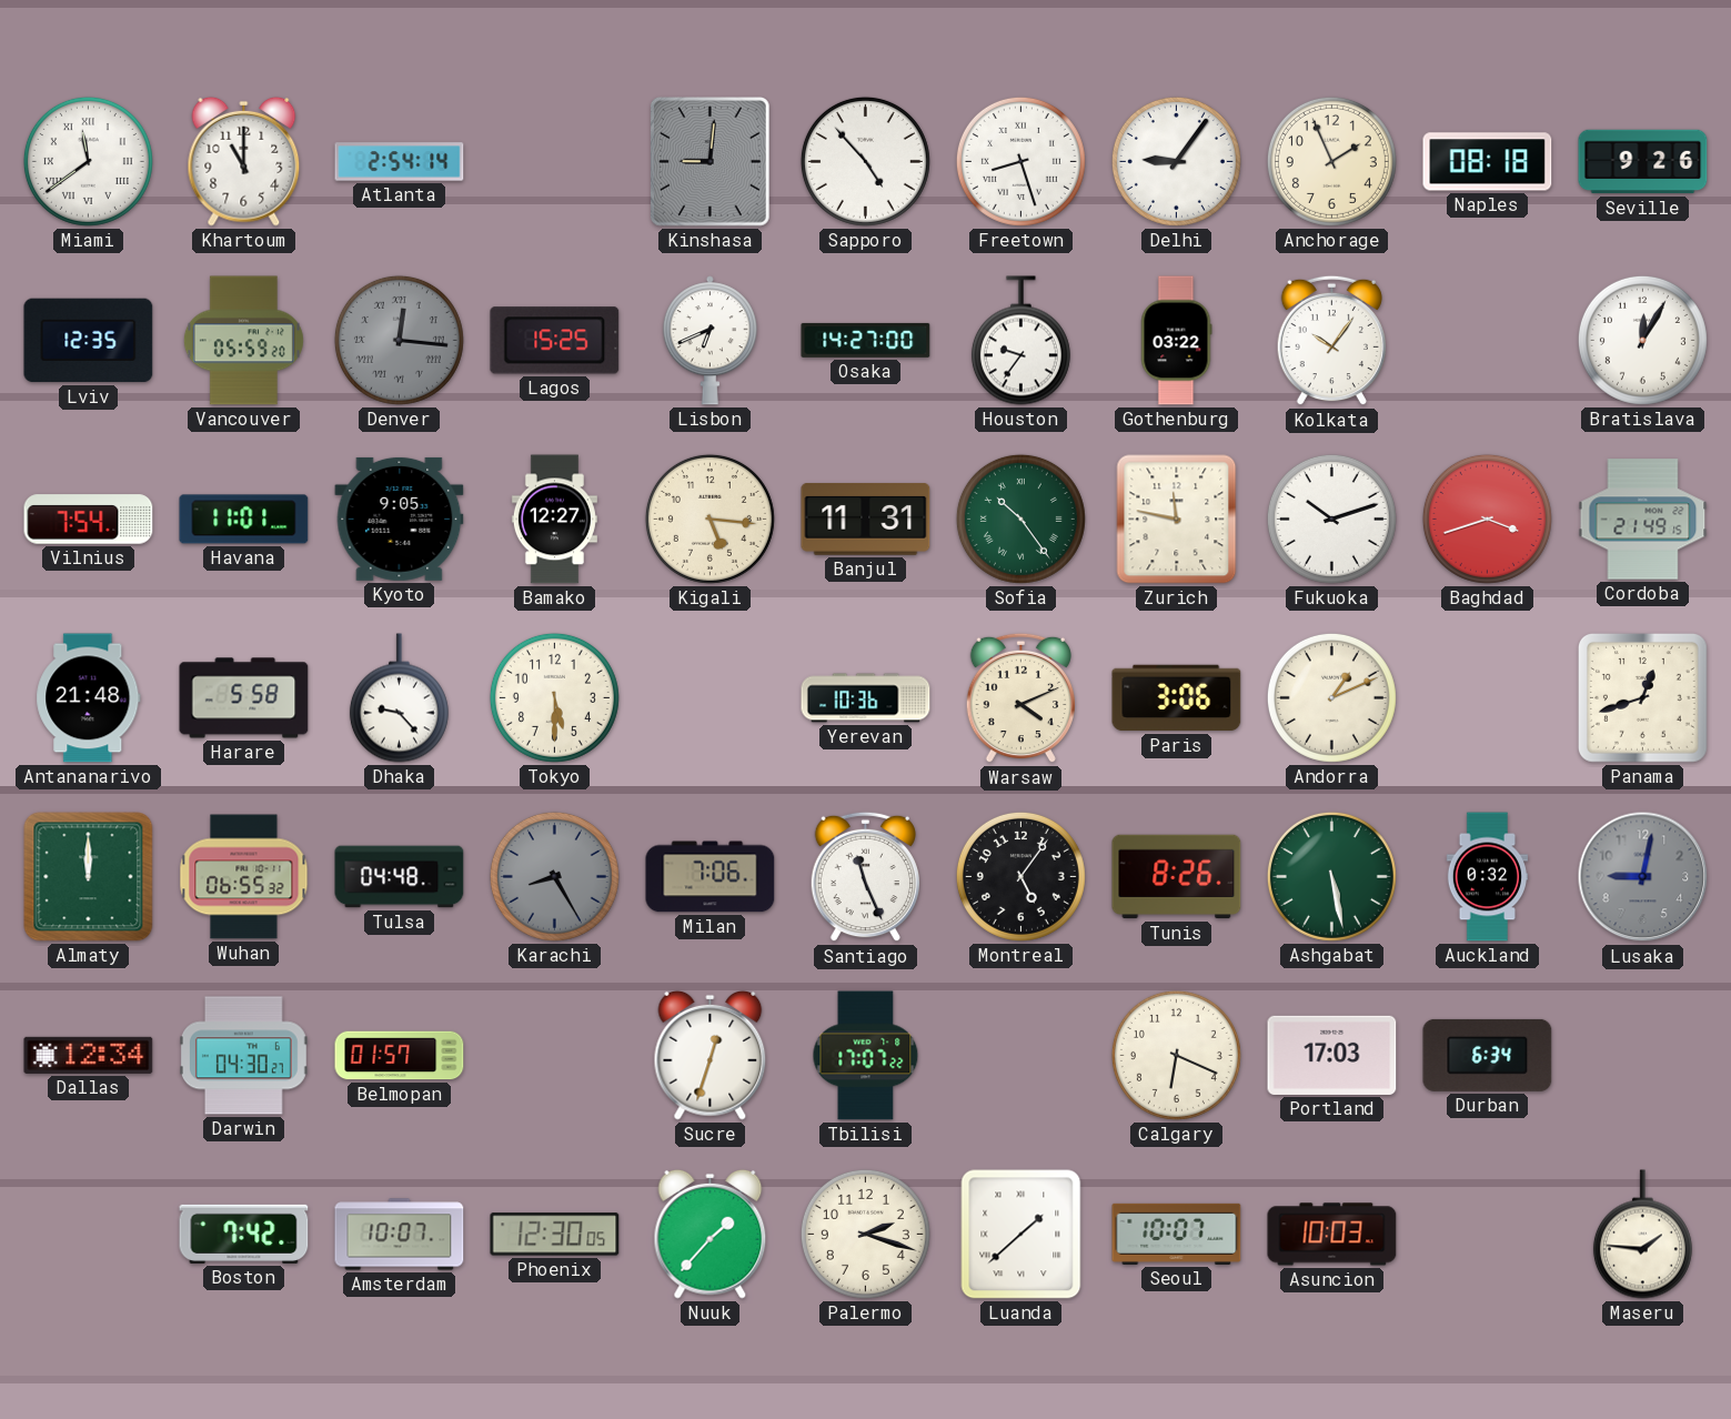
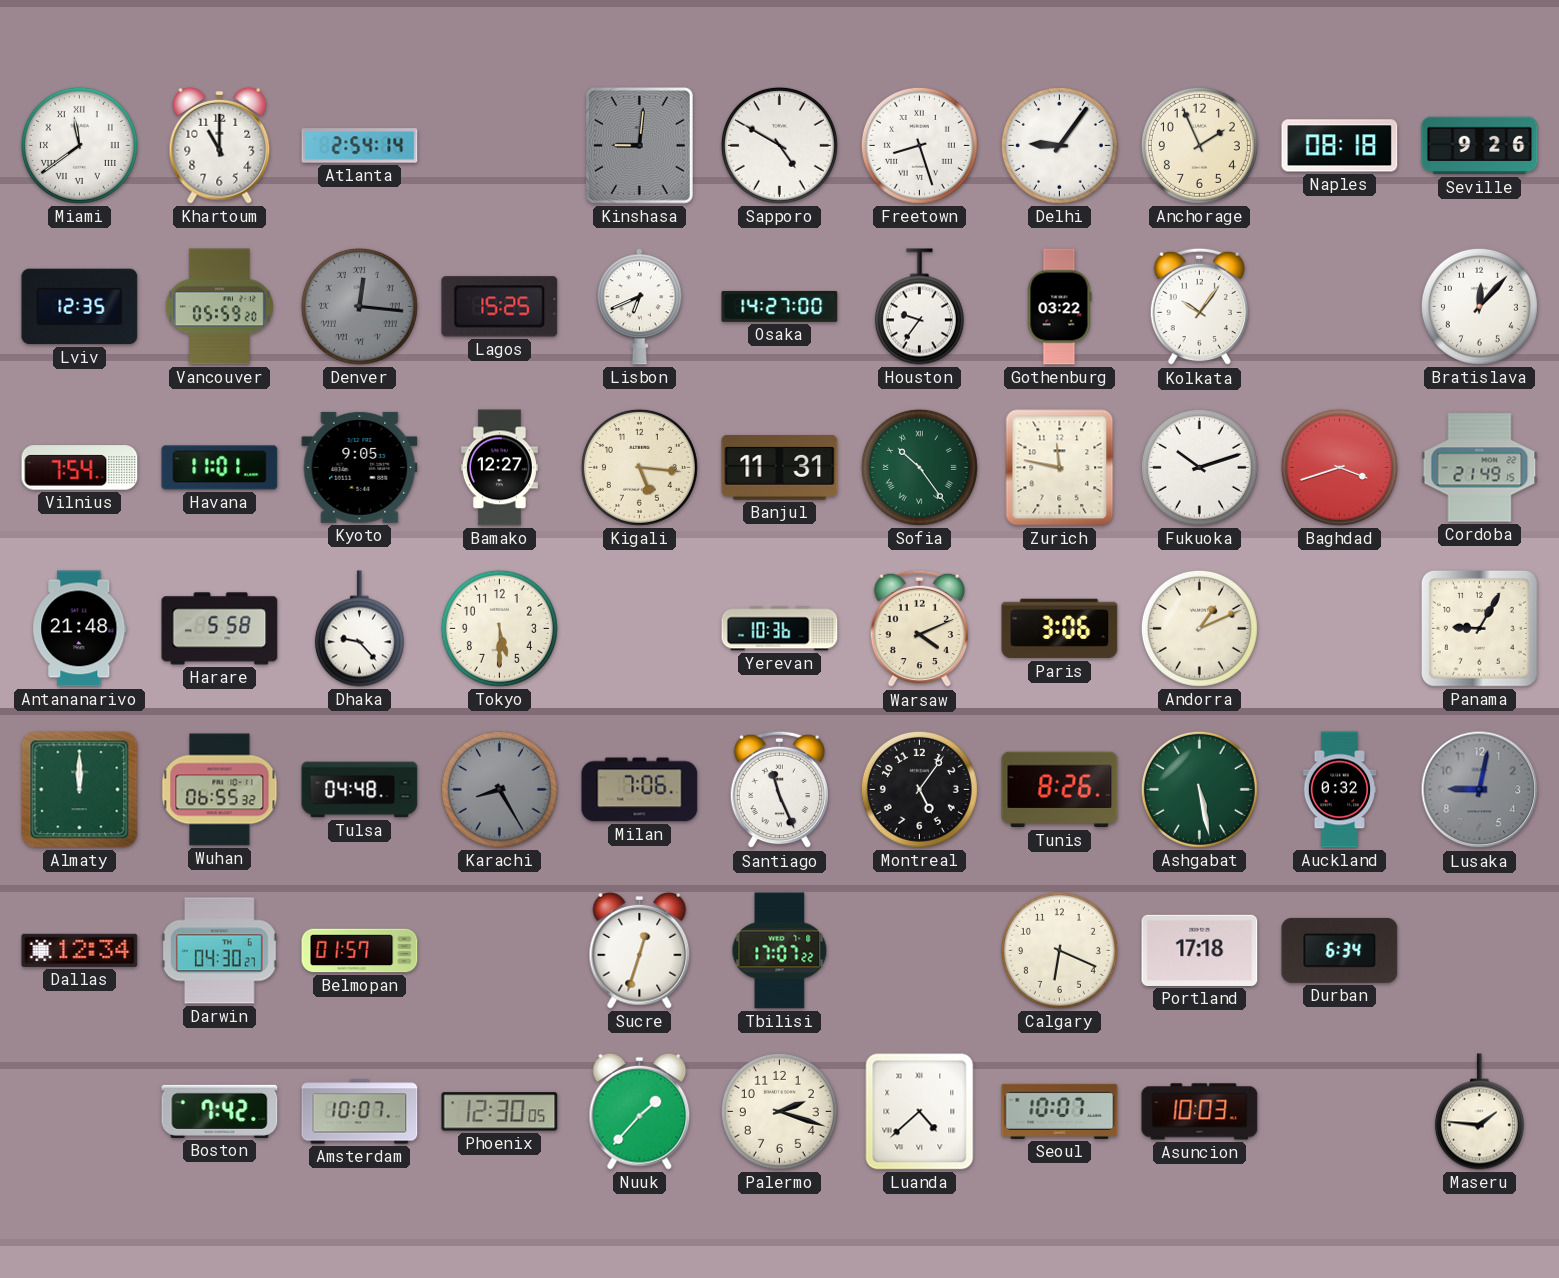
Sapporo: 4:53 -> 4:50 (779, 145)
Bratislava: 12:05 -> 12:07 (1479, 306)
Panama: 12:42 -> 9:05 (1479, 628)
Portland: 17:03 -> 17:18 (1200, 950)
Luanda: 1:38 -> 4:38 (920, 1112)
